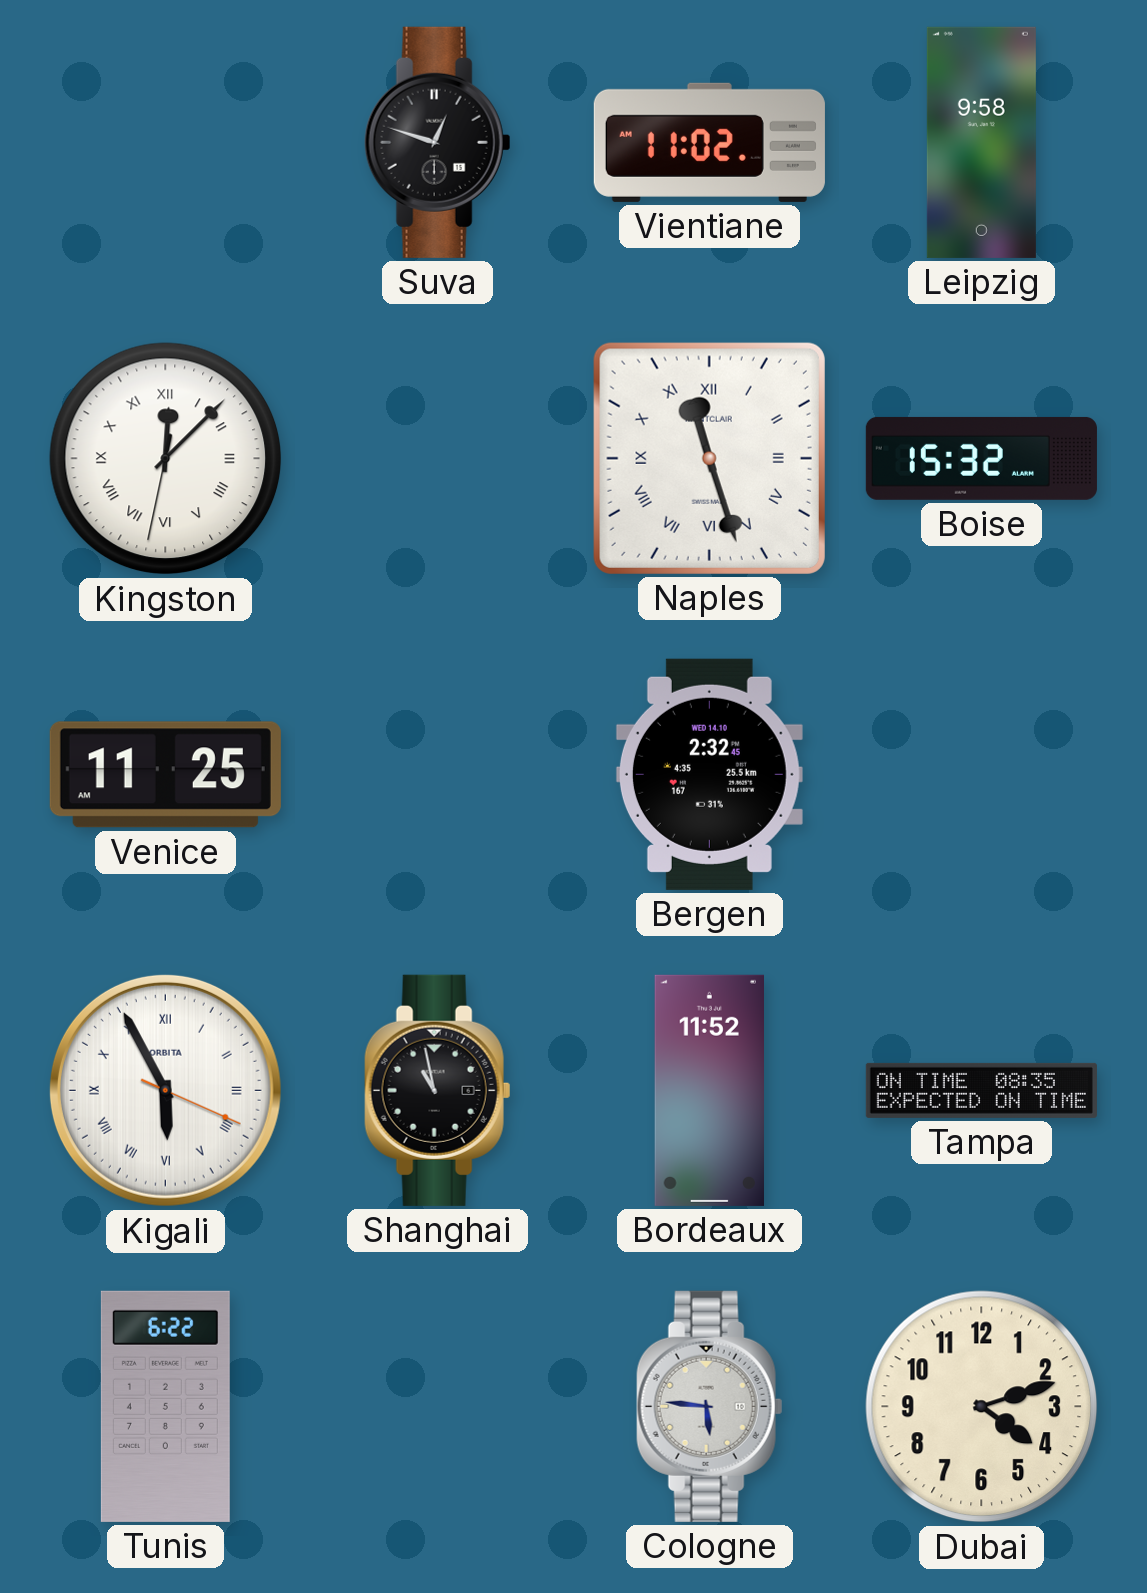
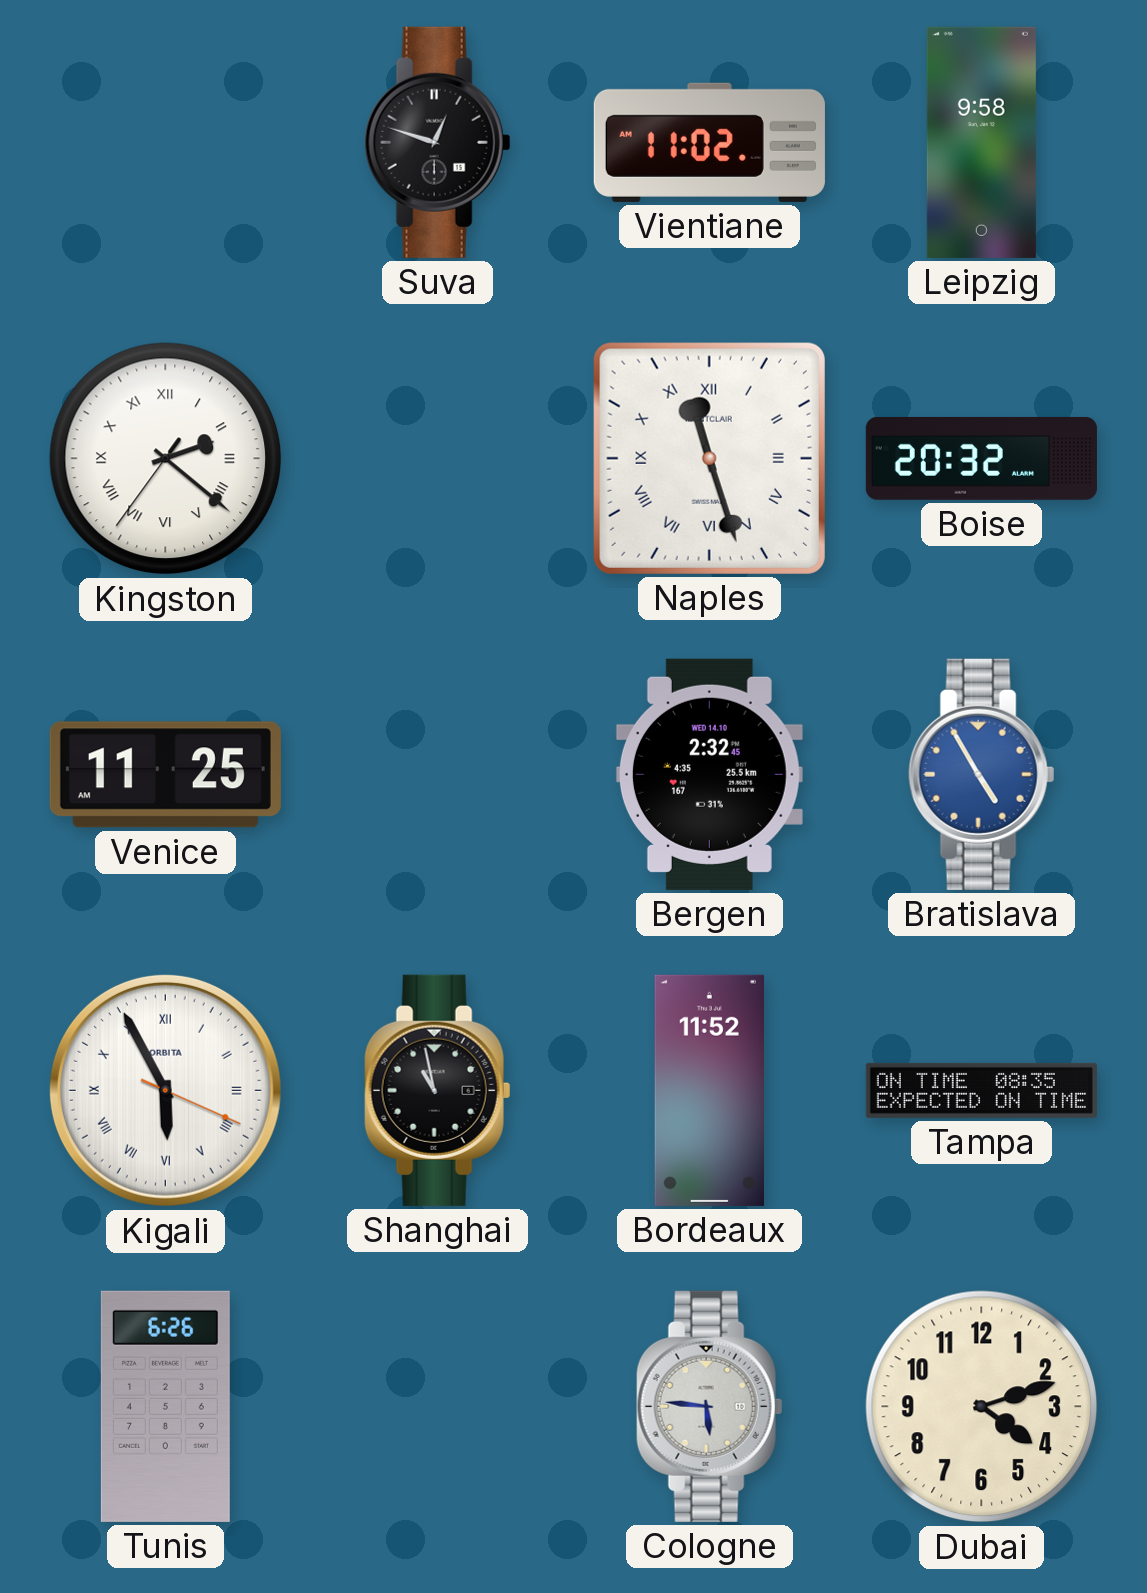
Kingston: 12:07 -> 2:21 (166, 459)
Boise: 15:32 -> 20:32 (981, 458)
Bratislava: none -> 4:55 (982, 774)
Tunis: 6:22 -> 6:26 (165, 1406)
